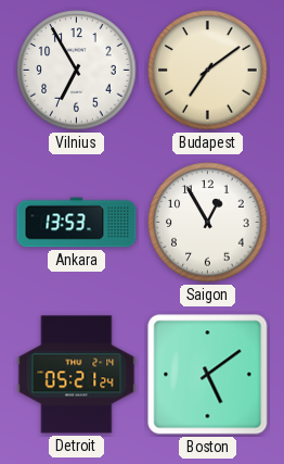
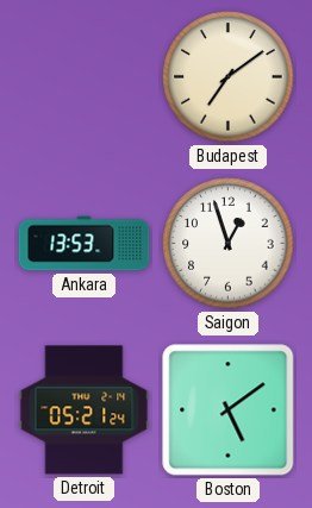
Vilnius: 6:55 -> none (77, 71)
Saigon: 12:55 -> 12:57 (229, 244)
